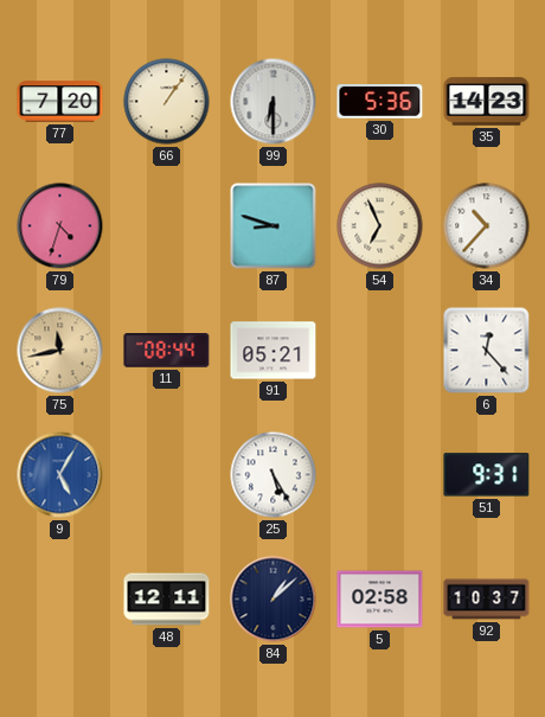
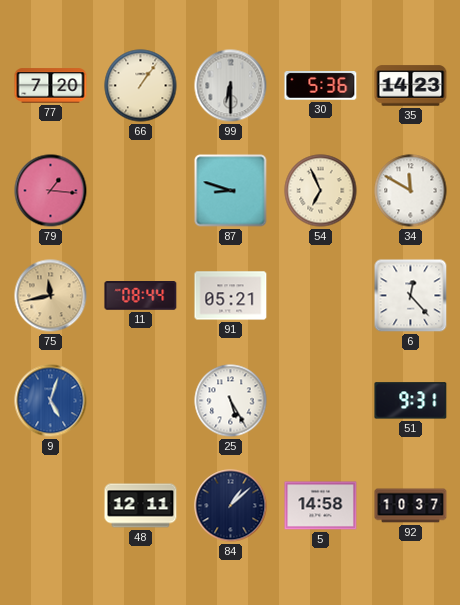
79: 4:33 -> 1:16 (51, 191)
34: 10:37 -> 11:50 (411, 191)
9: 5:05 -> 5:03 (51, 401)
5: 02:58 -> 14:58 (321, 506)
